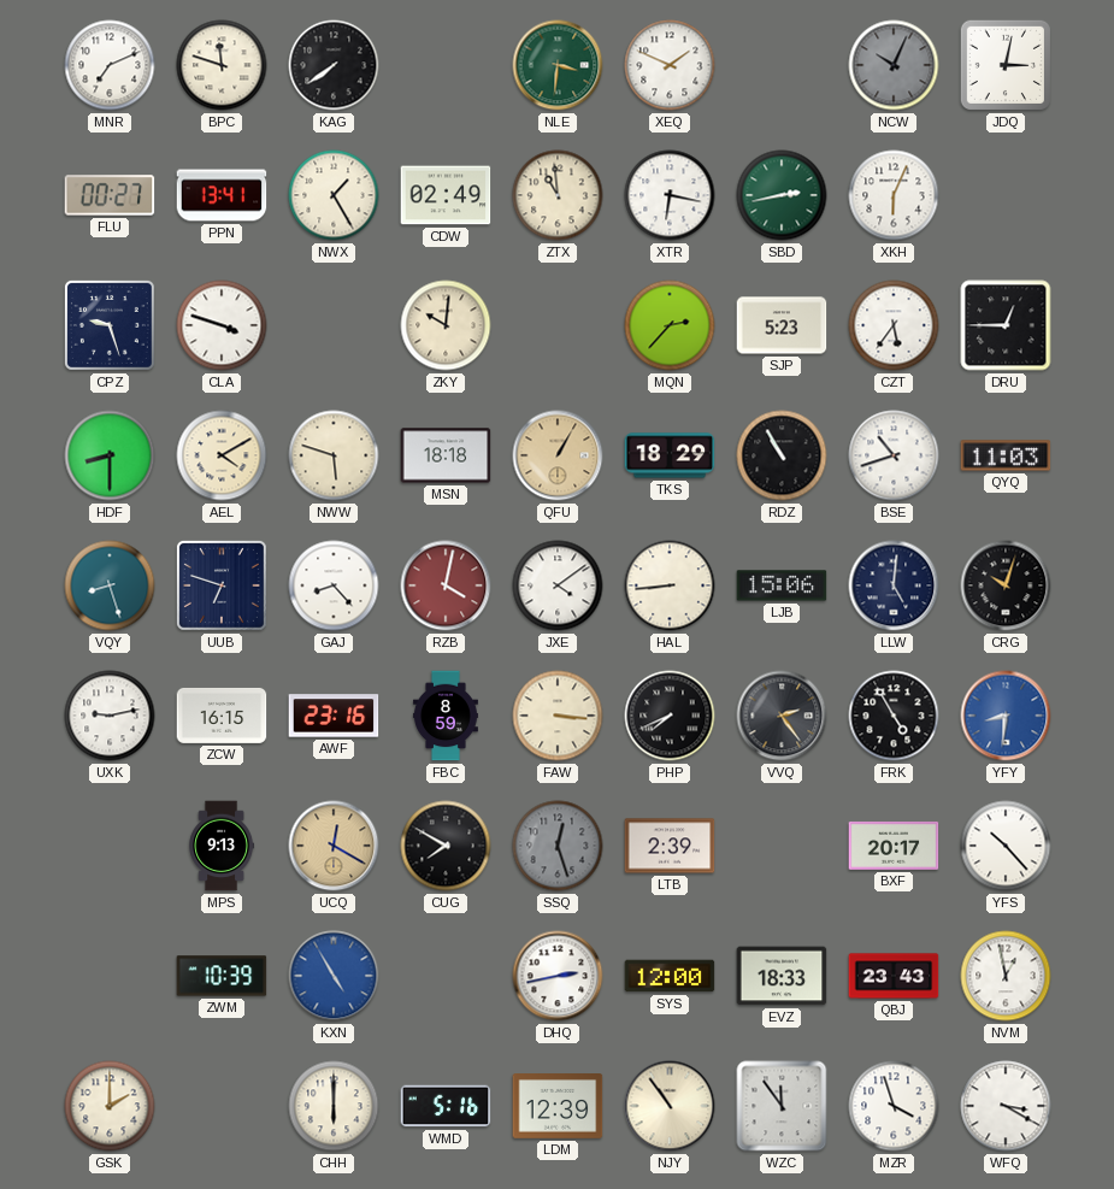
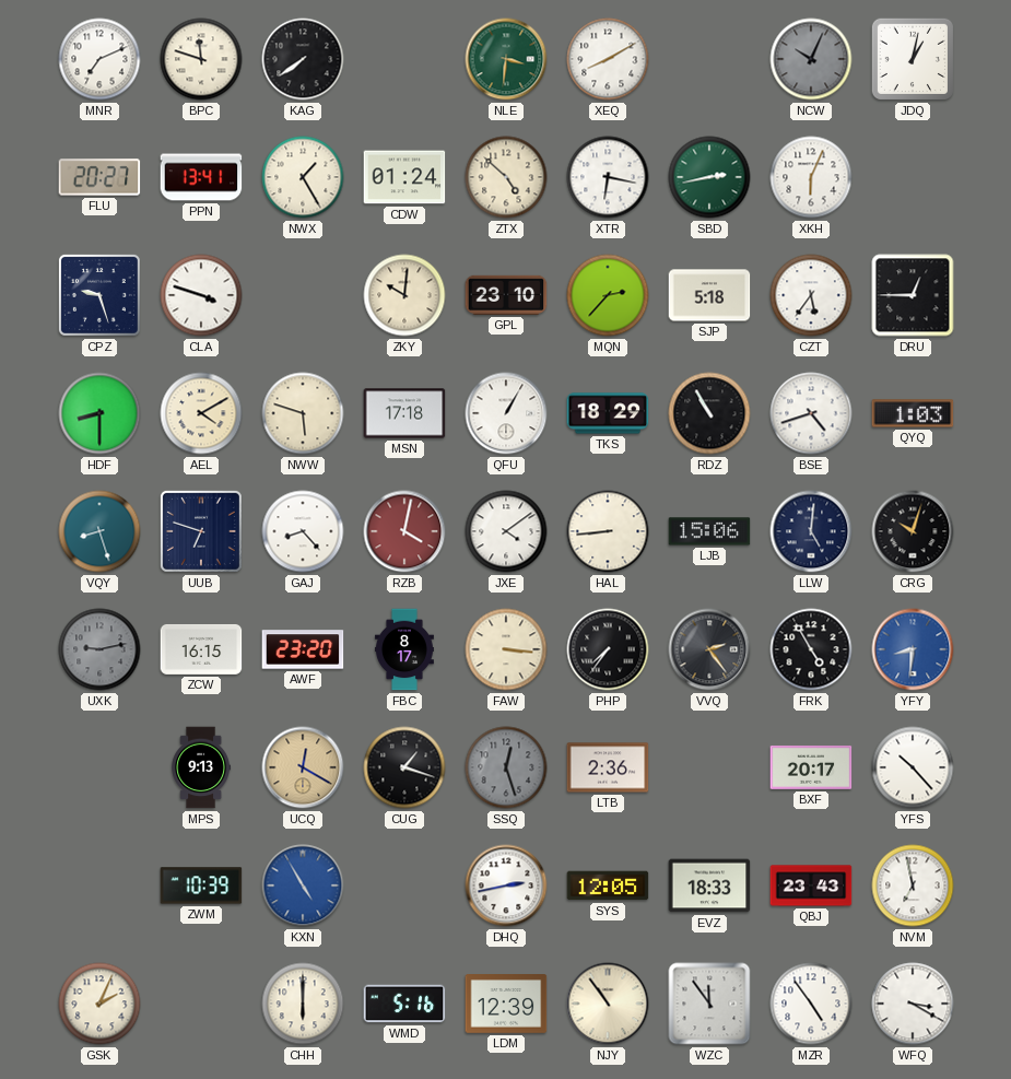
XEQ: 1:49 -> 8:10 (608, 59)
JDQ: 3:02 -> 1:02 (913, 59)
FLU: 00:27 -> 20:27 (99, 177)
CDW: 02:49 -> 01:24 (404, 177)
ZTX: 10:59 -> 4:52 (506, 177)
GPL: none -> 23:10 (506, 295)
SJP: 5:23 -> 5:18 (709, 295)
MSN: 18:18 -> 17:18 (404, 413)
QFU dial: champagne -> white (506, 413)
BSE: 10:42 -> 4:42 (811, 413)
QYQ: 11:03 -> 1:03 (913, 413)
UXK dial: white -> grey (99, 649)
AWF: 23:16 -> 23:20 (303, 649)
FBC: 8:59 -> 8:17 (404, 649)
PHP: 7:41 -> 7:36 (608, 649)
CUG: 7:50 -> 1:18 (404, 767)
LTB: 2:39 -> 2:36 (608, 767)
SYS: 12:00 -> 12:05 (608, 886)
NVM: 12:58 -> 6:58 (913, 886)
GSK: 2:00 -> 2:04 (99, 1004)
MZR: 3:57 -> 4:54 (811, 1004)
